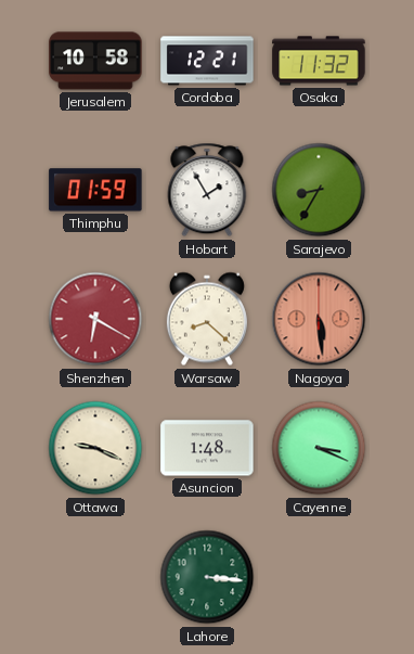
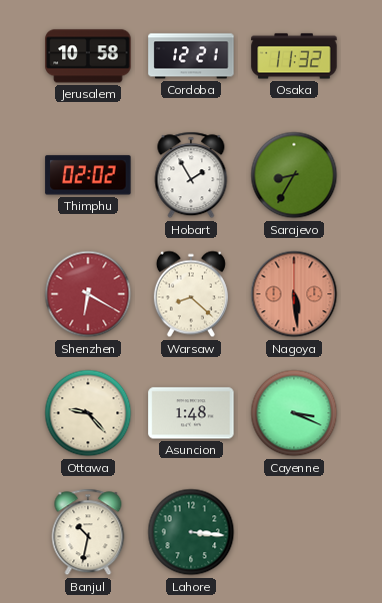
Thimphu: 01:59 -> 02:02 (88, 175)
Ottawa: 9:19 -> 9:23 (88, 413)
Banjul: none -> 10:32 (88, 532)
